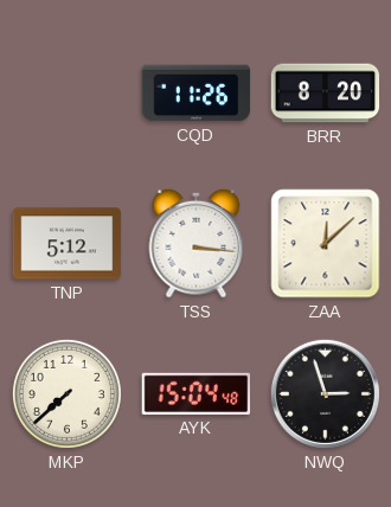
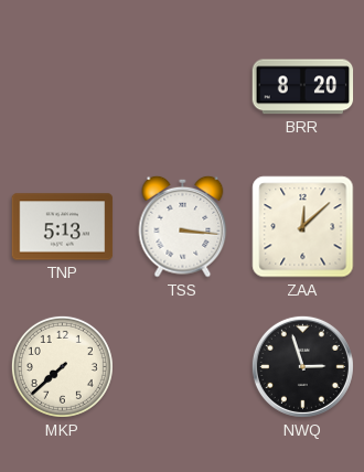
CQD: 11:26 -> none (197, 94)
TNP: 5:12 -> 5:13 (63, 227)
AYK: 15:04 -> none (197, 393)
